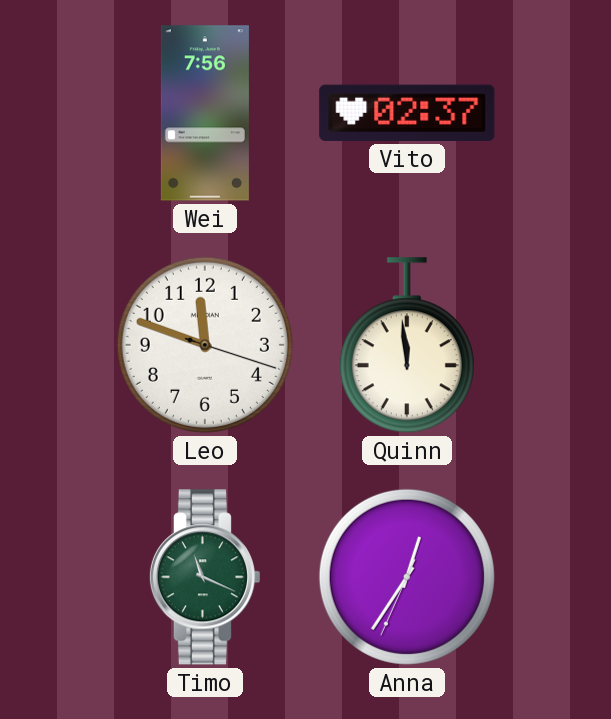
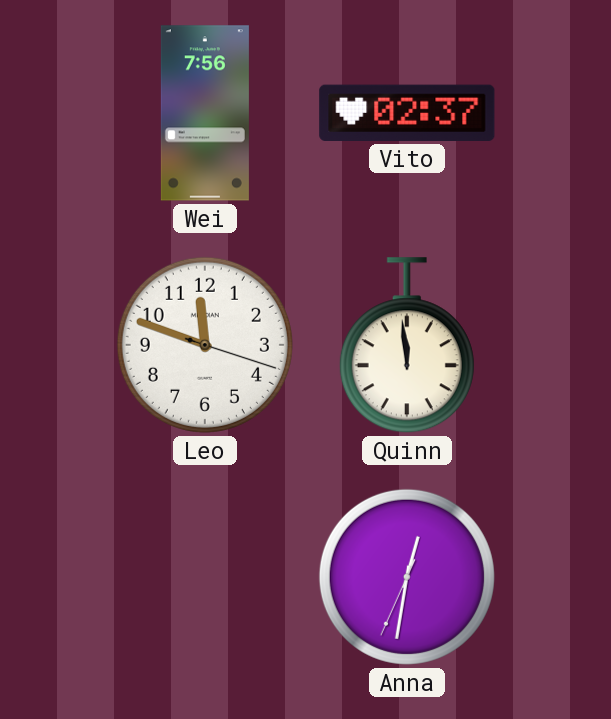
Timo: 11:19 -> none (204, 577)
Anna: 12:35 -> 12:31 (407, 577)
